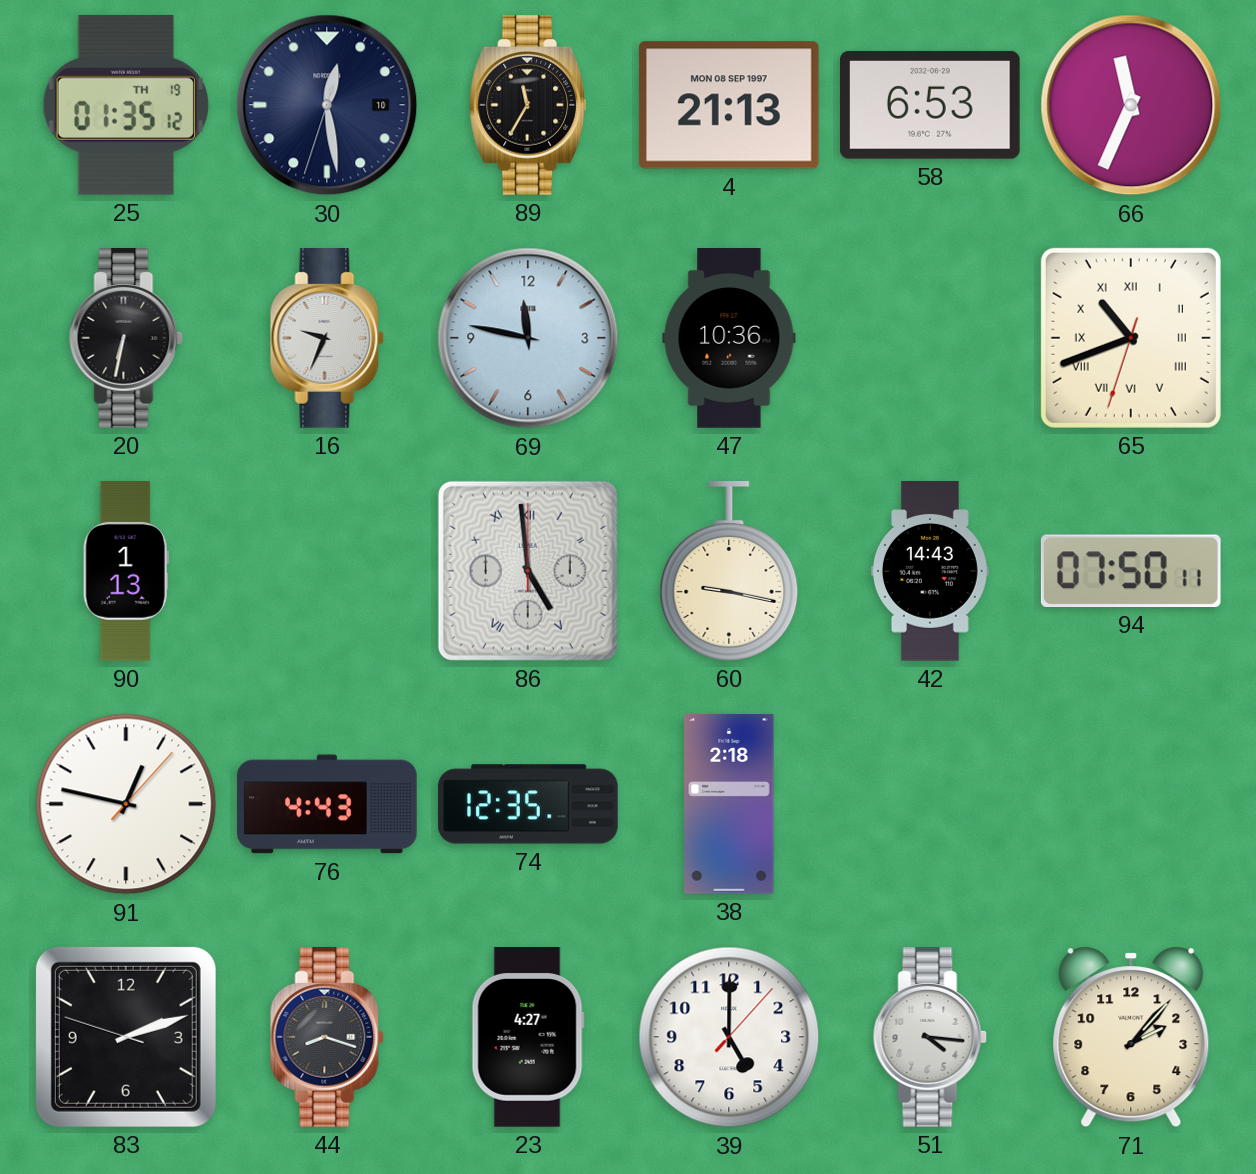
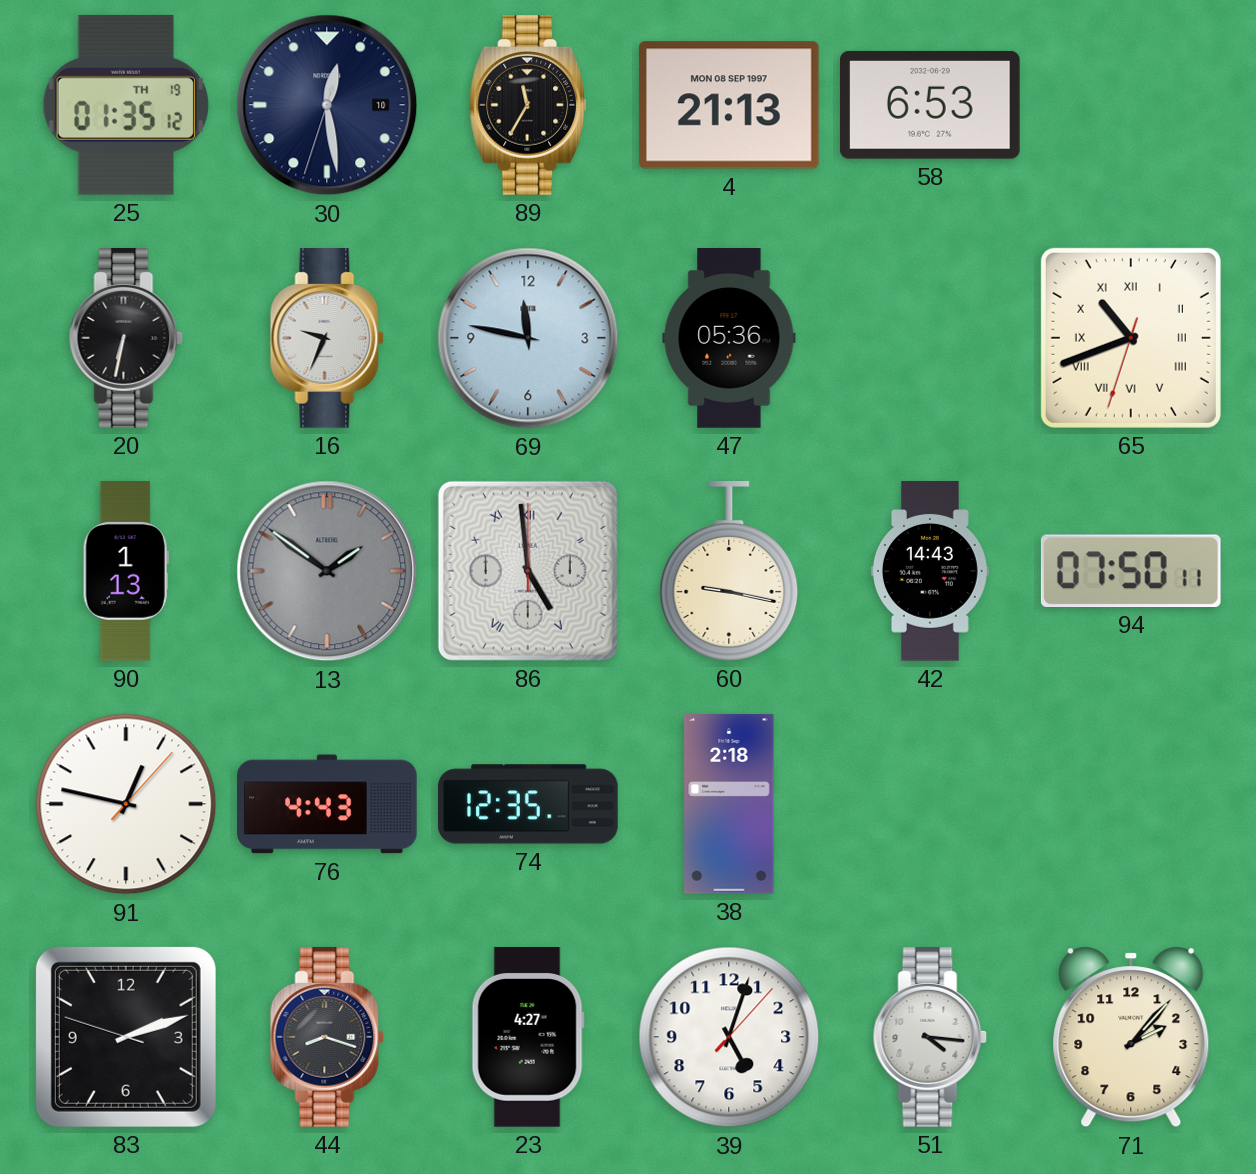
66: 11:34 -> none (1131, 105)
47: 10:36 -> 05:36 (729, 338)
13: none -> 1:51 (327, 571)
39: 5:00 -> 5:03 (729, 1037)
